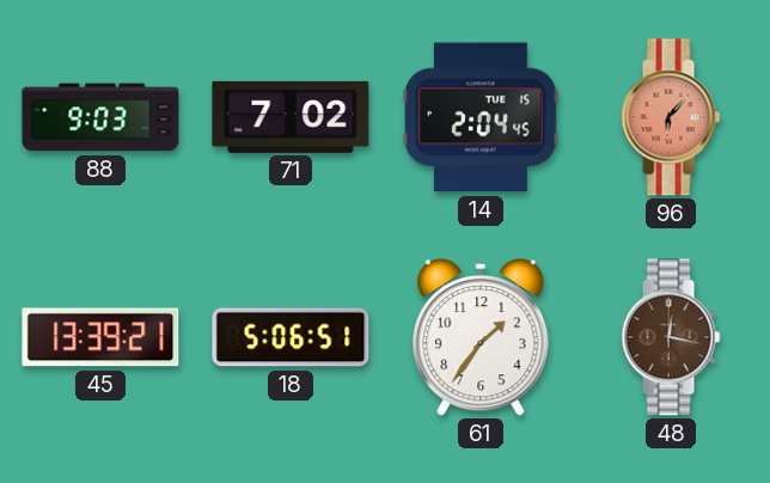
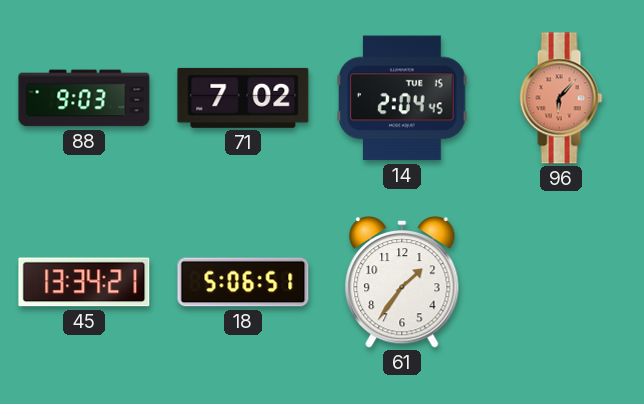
45: 13:39 -> 13:34 (84, 282)
48: 12:17 -> none (671, 337)
